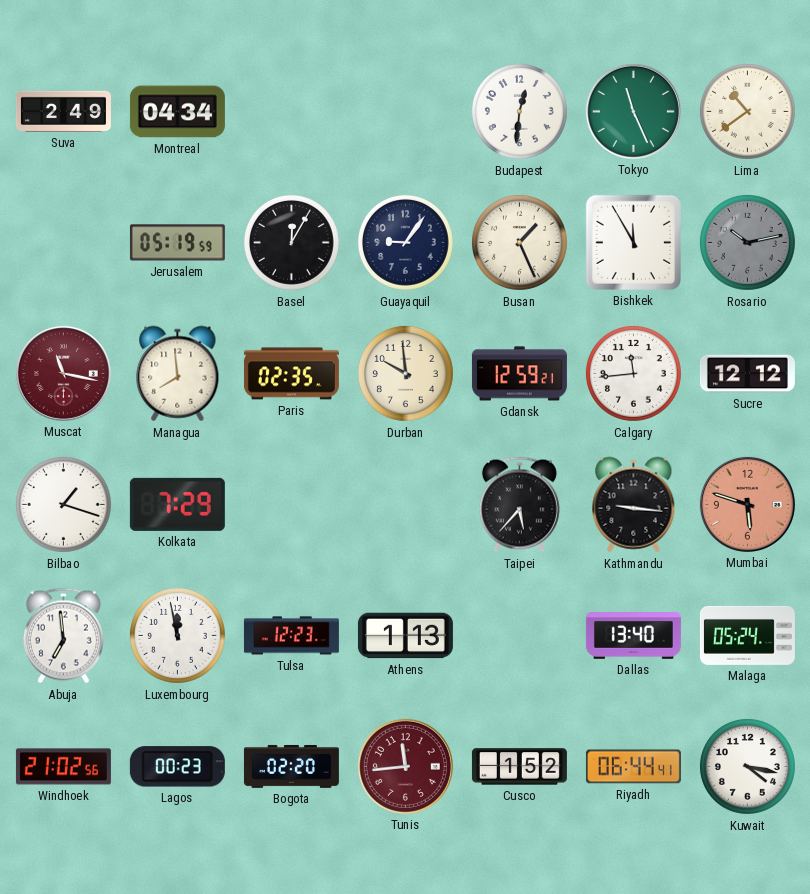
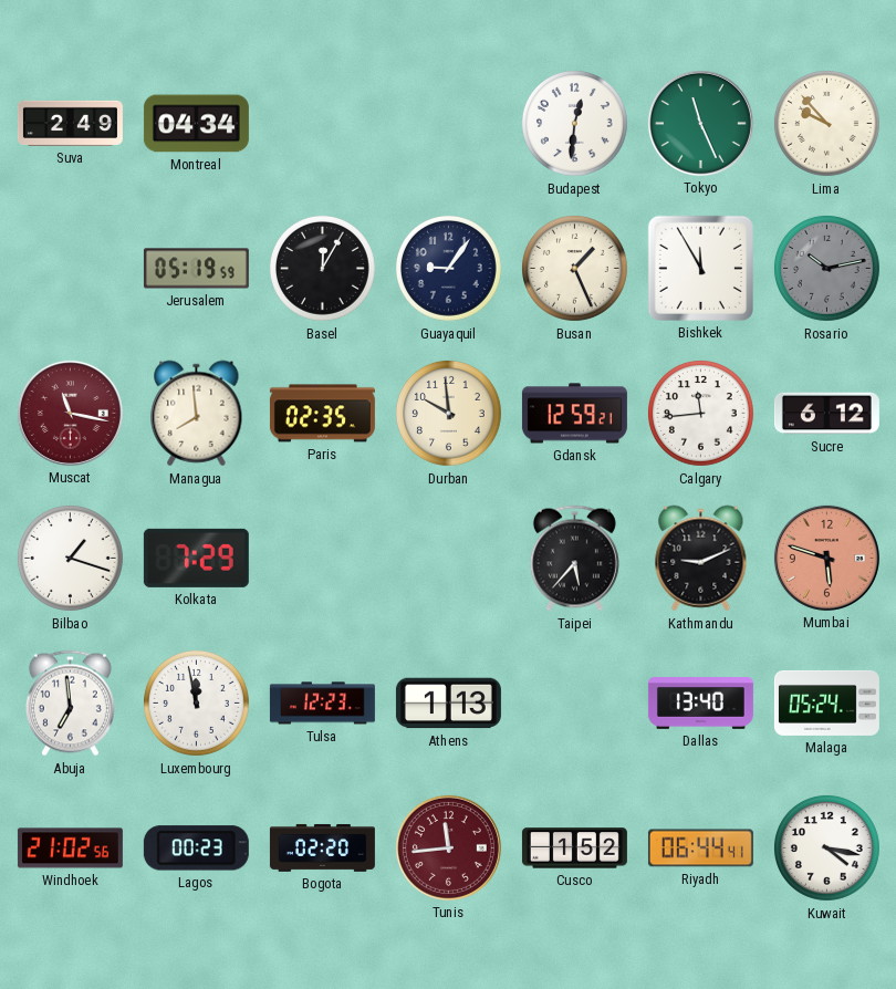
Lima: 10:39 -> 9:53 (826, 123)
Sucre: 12:12 -> 6:12 (826, 414)
Kathmandu: 9:16 -> 9:11 (701, 559)
